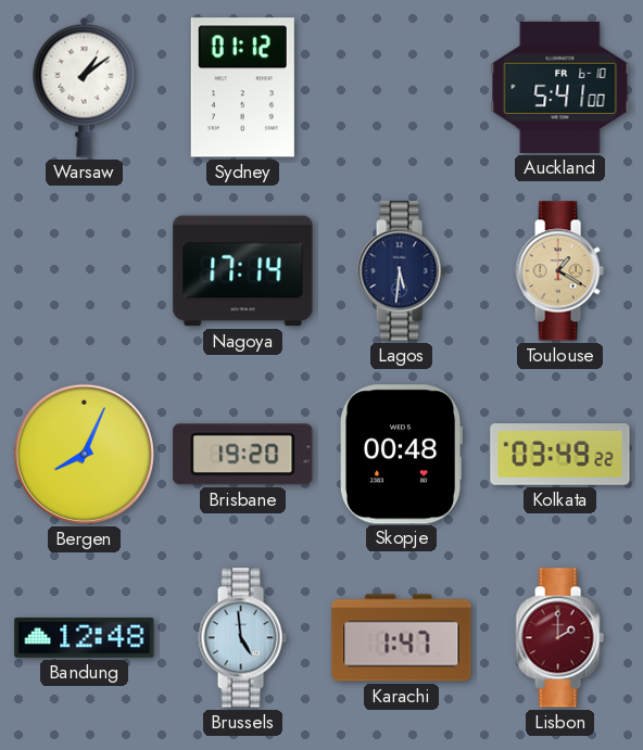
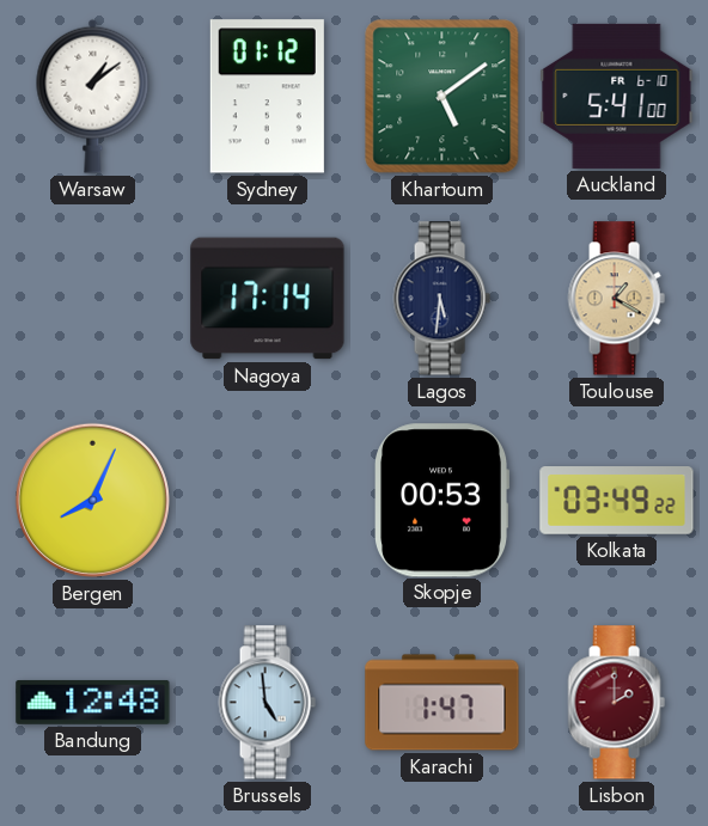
Khartoum: none -> 5:09 (443, 97)
Brisbane: 19:20 -> none (243, 455)
Skopje: 00:48 -> 00:53 (443, 501)
